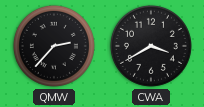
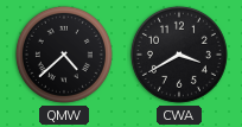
QMW: 2:37 -> 4:38 (64, 55)
